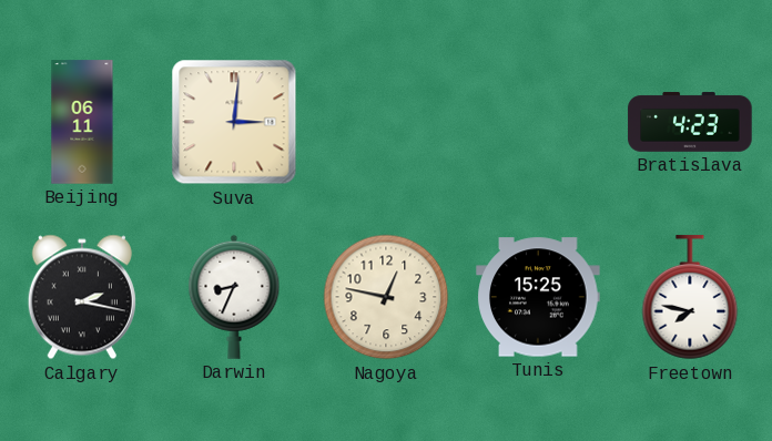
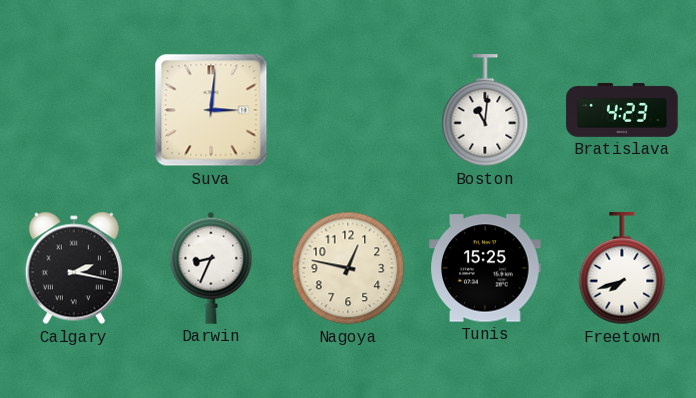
Beijing: 06:11 -> none (82, 122)
Boston: none -> 11:01 (485, 111)
Freetown: 7:47 -> 7:42 (622, 269)
